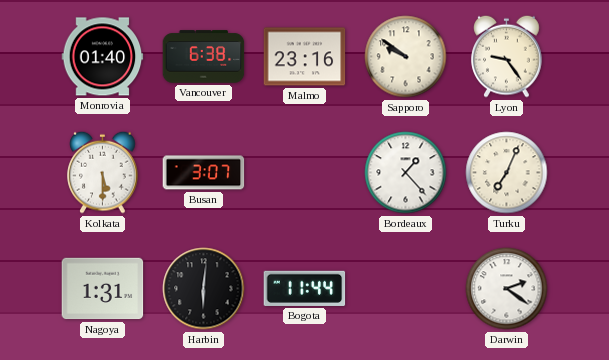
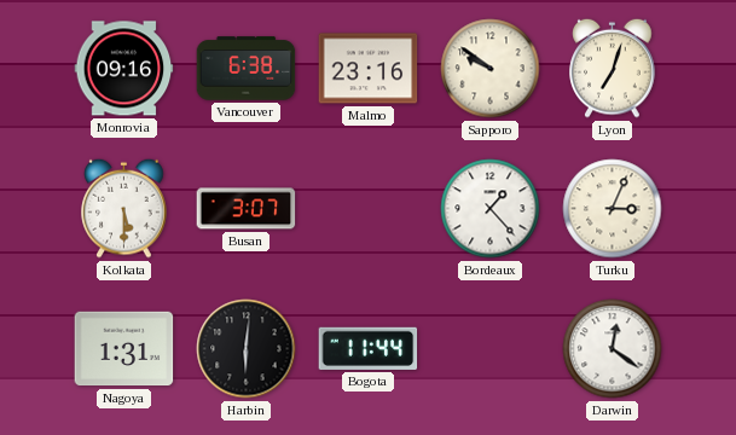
Monrovia: 01:40 -> 09:16 (124, 69)
Lyon: 9:24 -> 7:03 (613, 68)
Turku: 7:04 -> 3:04 (613, 209)
Darwin: 2:21 -> 12:21 (613, 349)
